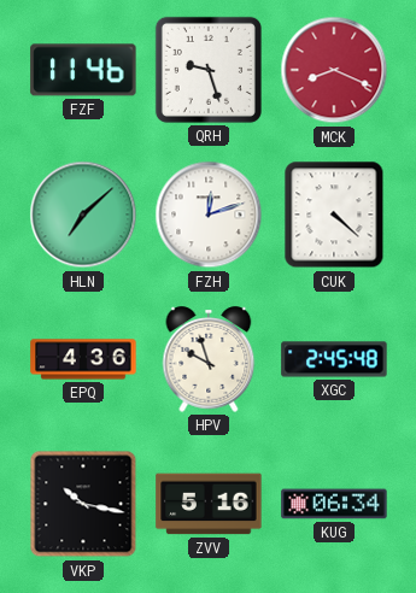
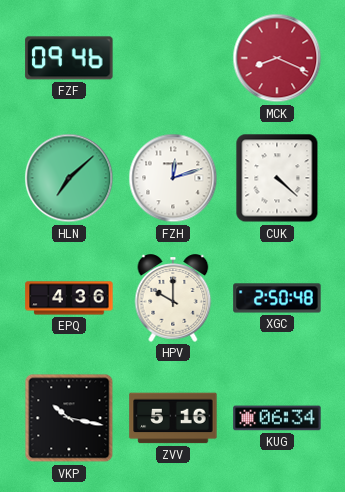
FZF: 11:46 -> 09:46 (69, 58)
QRH: 9:27 -> none (209, 70)
HPV: 9:57 -> 10:00 (173, 298)
XGC: 2:45 -> 2:50 (277, 298)
